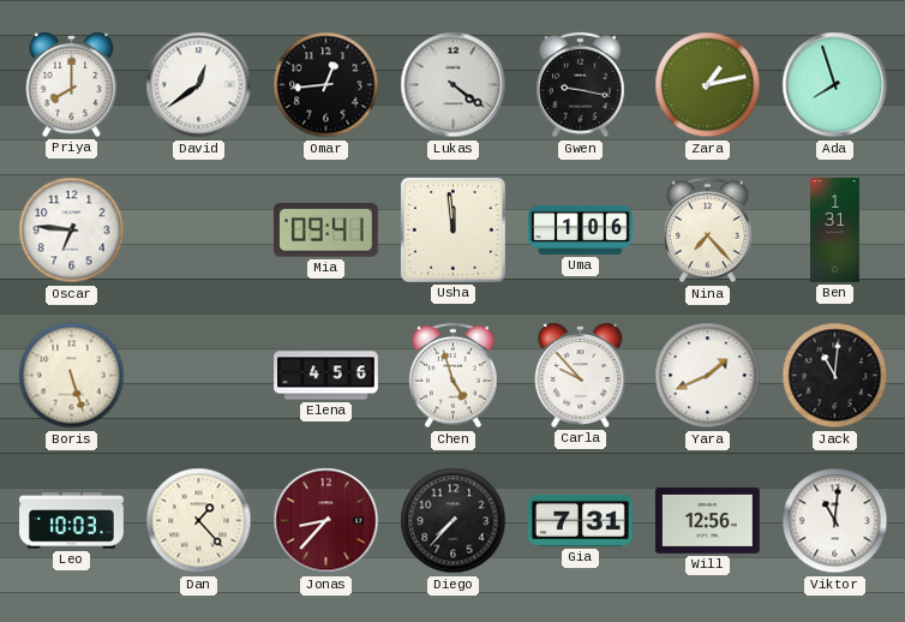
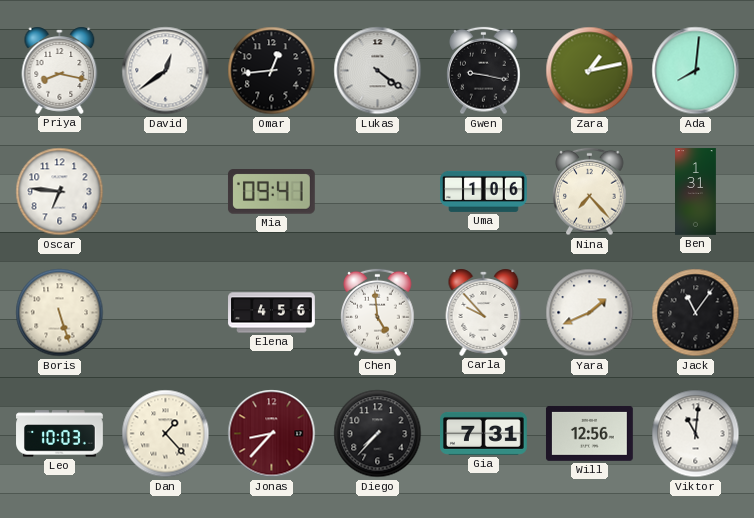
Priya: 8:00 -> 8:17 (60, 70)
Ada: 7:57 -> 8:01 (696, 71)
Usha: 11:59 -> none (452, 229)
Chen: 4:57 -> 4:59 (378, 313)
Jack: 11:01 -> 11:06 (696, 313)
